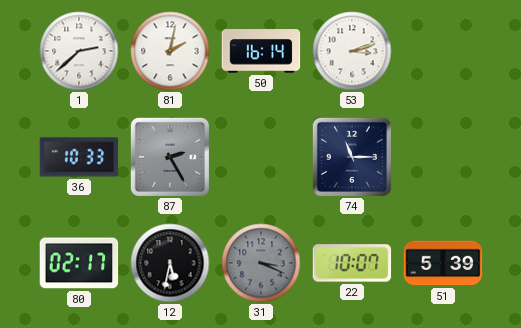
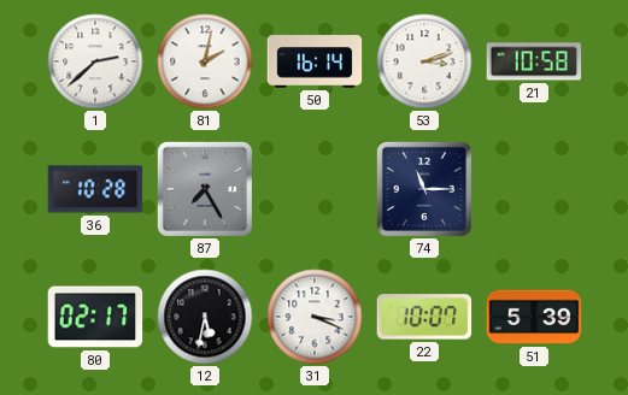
21: none -> 10:58 (534, 61)
36: 10:33 -> 10:28 (95, 189)
87: 2:25 -> 7:25 (205, 189)
31 dial: grey -> white (315, 317)
